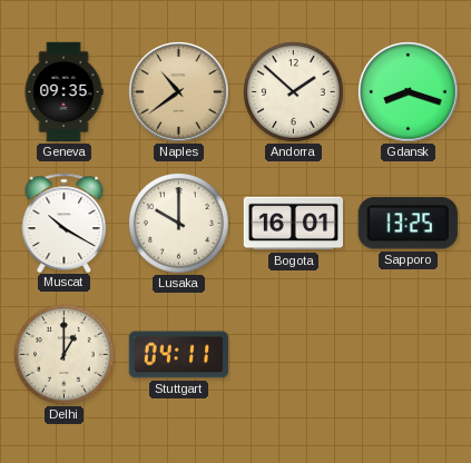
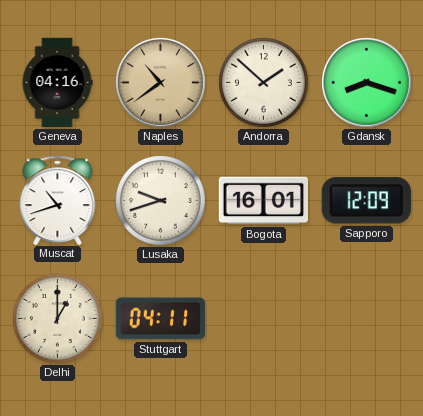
Geneva: 09:35 -> 04:16 (57, 83)
Muscat: 10:20 -> 10:42 (58, 200)
Lusaka: 10:00 -> 9:42 (161, 201)
Sapporo: 13:25 -> 12:09 (366, 201)
